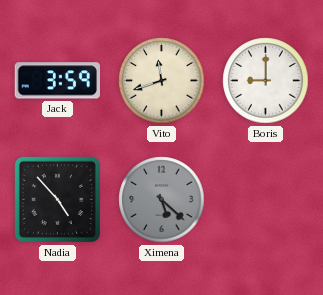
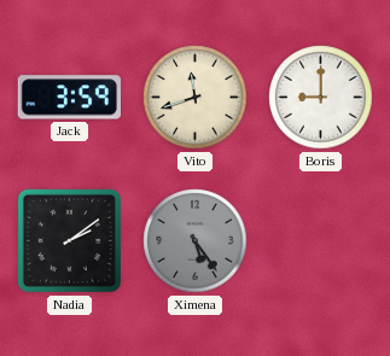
Nadia: 4:53 -> 2:09 (69, 240)
Ximena: 5:22 -> 5:24 (196, 241)
